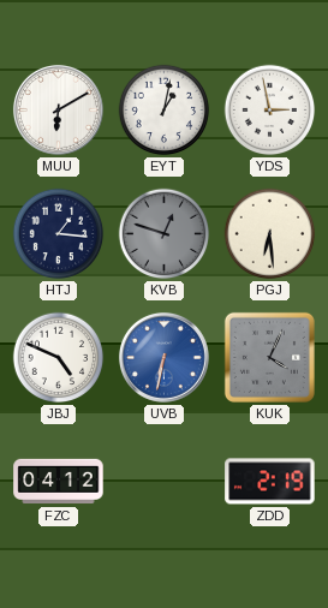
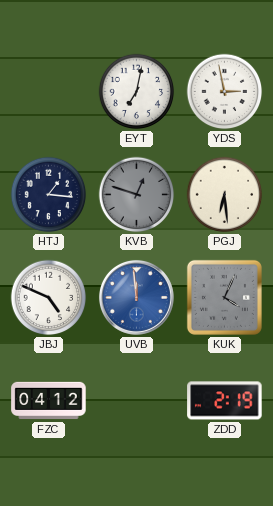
MUU: 6:10 -> none (58, 109)
EYT: 1:02 -> 7:02 (137, 92)
UVB: 6:32 -> 11:59 (136, 297)
